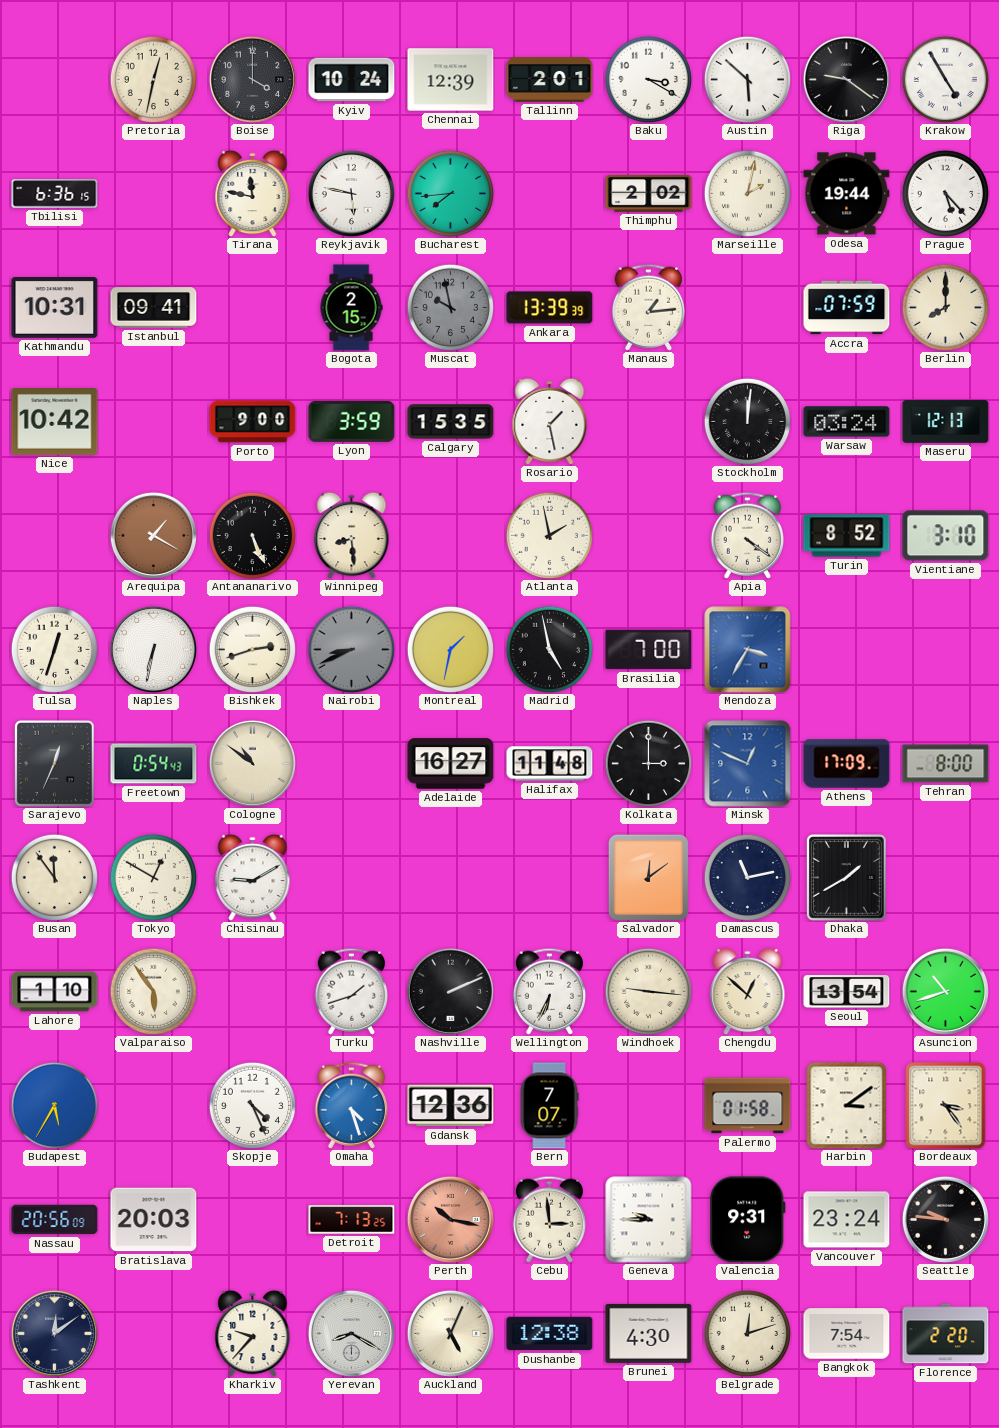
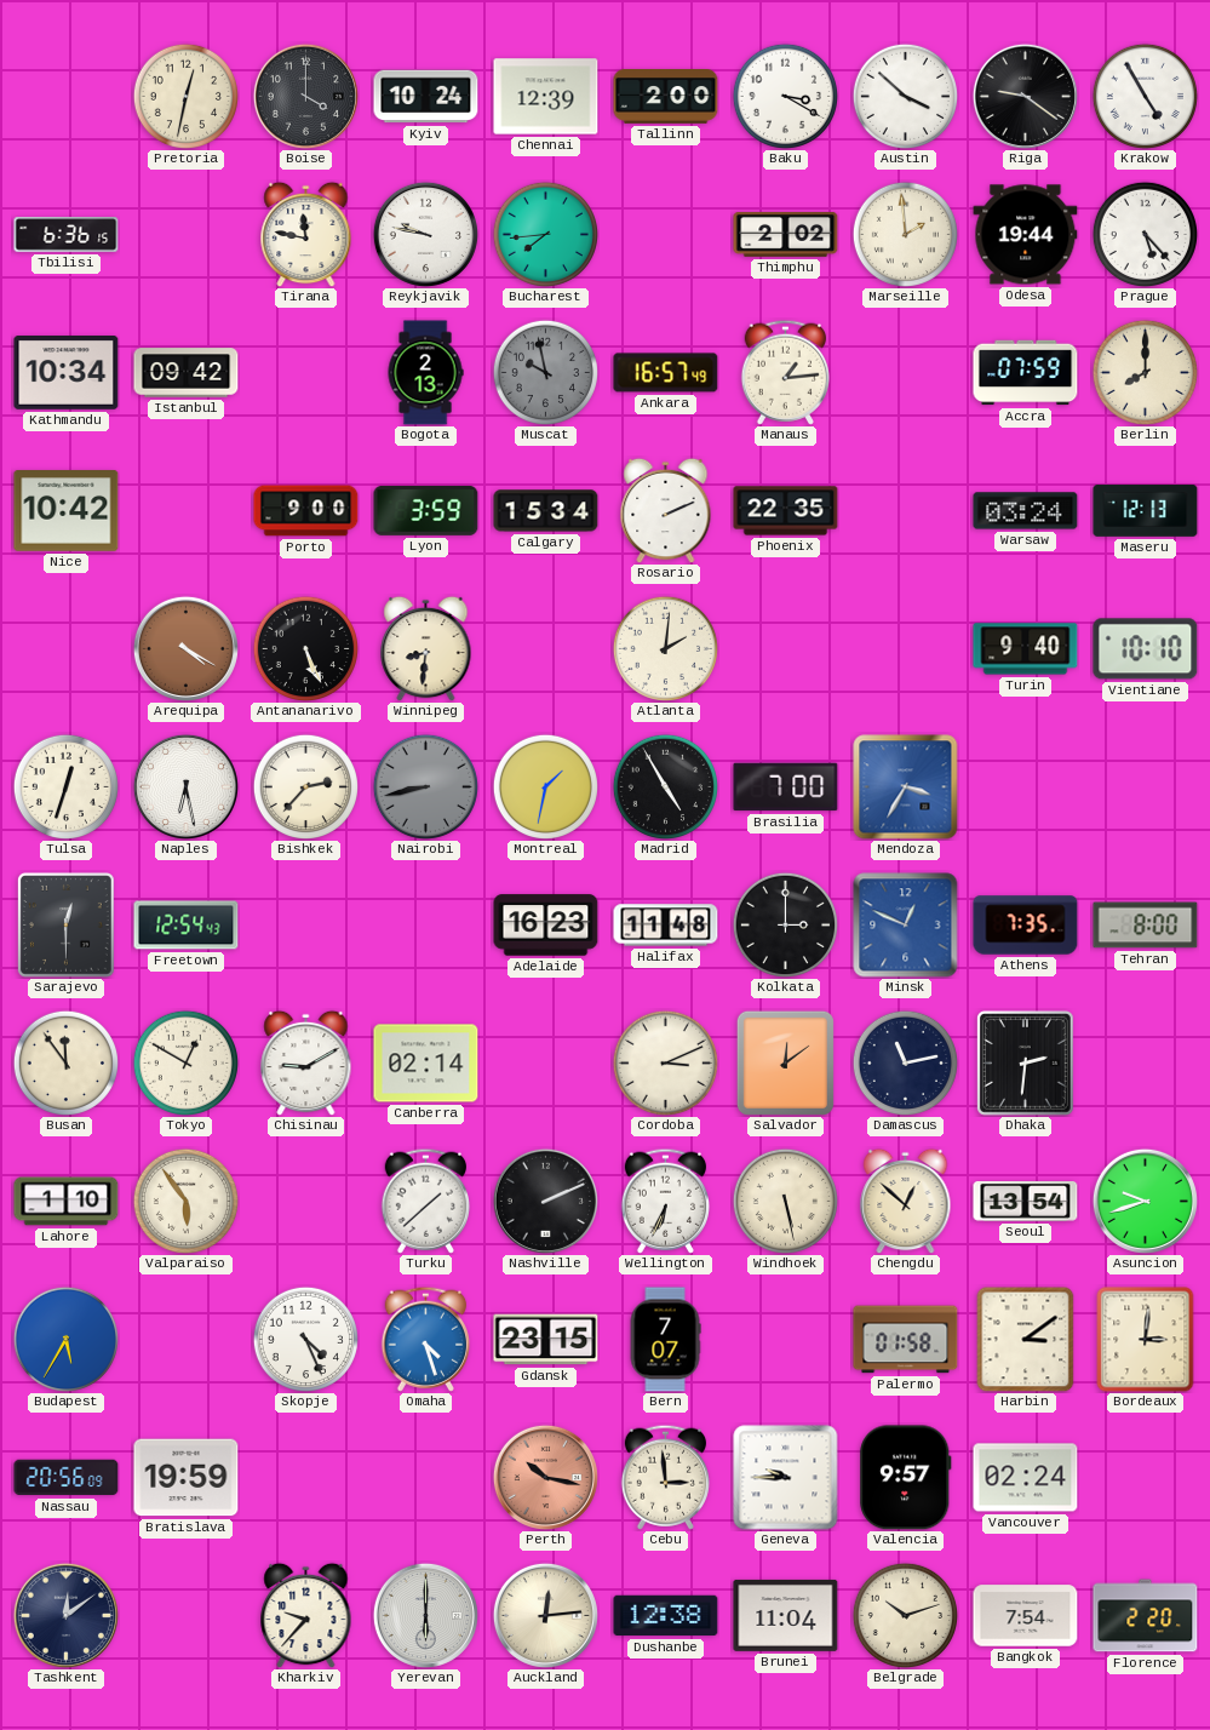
Tallinn: 2:01 -> 2:00 (666, 97)
Austin: 5:52 -> 3:52 (905, 96)
Reykjavik: 5:47 -> 9:47 (425, 234)
Marseille: 2:02 -> 1:59 (905, 234)
Kathmandu: 10:31 -> 10:34 (67, 373)
Istanbul: 09:41 -> 09:42 (187, 373)
Bogota: 2:15 -> 2:13 (425, 373)
Ankara: 13:39 -> 16:57 (666, 373)
Calgary: 15:35 -> 15:34 (546, 511)
Rosario: 1:28 -> 2:11 (666, 510)
Phoenix: none -> 22:35 (786, 511)
Stockholm: 12:01 -> none (747, 421)
Arequipa: 1:20 -> 4:20 (185, 648)
Winnipeg: 8:29 -> 8:31 (426, 648)
Atlanta: 1:58 -> 2:01 (665, 648)
Apia: 4:21 -> none (747, 535)
Turin: 8:52 -> 9:40 (1026, 649)
Vientiane: 3:10 -> 10:10 (1146, 649)
Naples: 6:32 -> 6:28 (185, 786)
Bishkek: 2:42 -> 2:37 (305, 786)
Nairobi: 8:41 -> 8:43 (425, 786)
Madrid: 4:58 -> 4:55 (665, 786)
Sarajevo: 12:34 -> 12:30 (65, 926)
Freetown: 0:54 -> 12:54 (187, 926)
Cologne: 10:51 -> none (252, 763)
Adelaide: 16:27 -> 16:23 (546, 926)
Athens: 17:09 -> 7:35 (1026, 926)
Canberra: none -> 02:14 (426, 1064)
Cordoba: none -> 3:11 (665, 1062)
Dhaka: 1:40 -> 2:31 (1025, 1064)
Turku: 1:42 -> 1:38 (425, 1201)
Windhoek: 9:16 -> 5:28 (785, 1201)
Asuncion: 10:42 -> 9:42 (1145, 1201)
Gdansk: 12:36 -> 23:15 (546, 1340)
Bordeaux: 3:24 -> 3:01 (1146, 1340)
Bratislava: 20:03 -> 19:59 (187, 1478)
Detroit: 7:13 -> none (352, 1220)
Valencia: 9:31 -> 9:57 (906, 1478)
Vancouver: 23:24 -> 02:24 (1026, 1478)
Seattle: 9:46 -> none (945, 1219)
Yerevan: 8:20 -> 6:00 (425, 1615)
Auckland: 5:04 -> 12:14 (545, 1615)
Brunei: 4:30 -> 11:04 (786, 1615)
Belgrade: 12:12 -> 10:12 (905, 1615)
